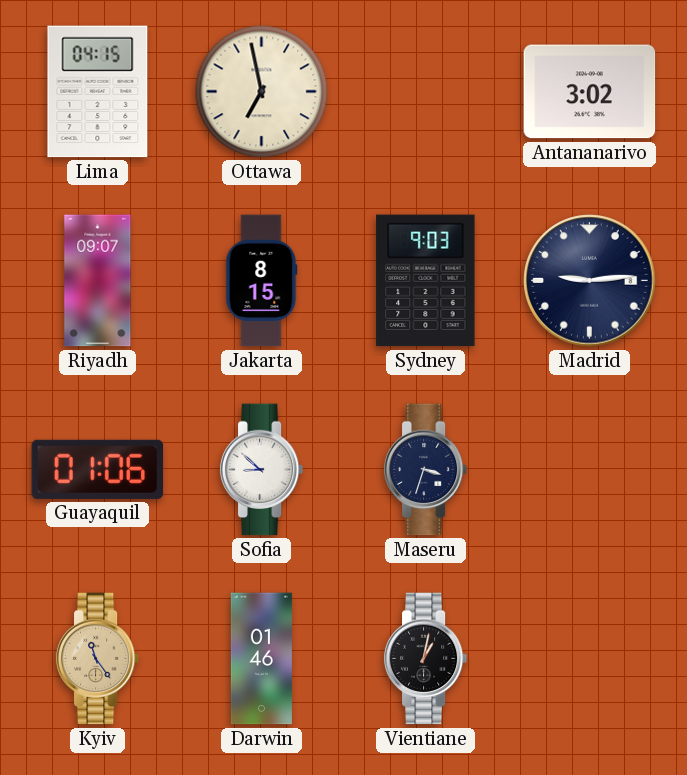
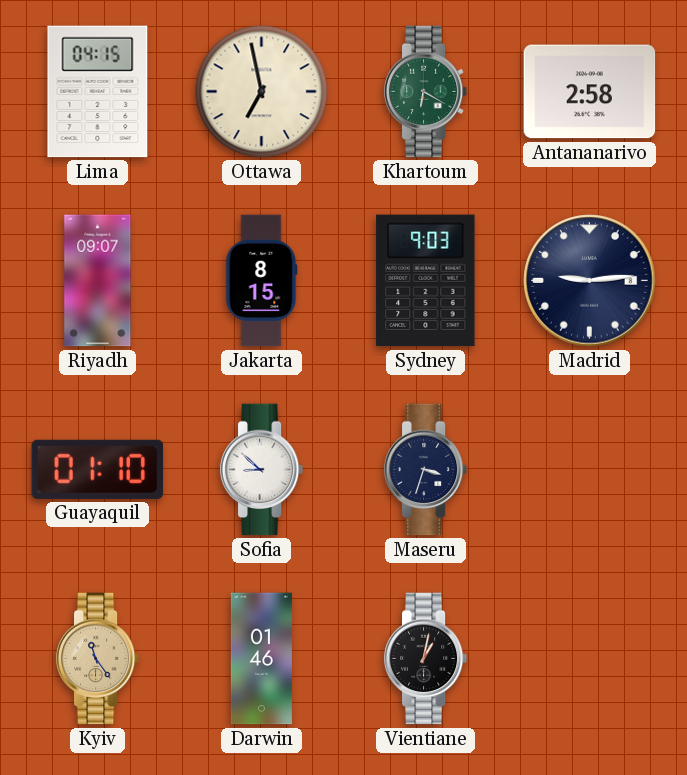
Khartoum: none -> 6:20 (426, 92)
Antananarivo: 3:02 -> 2:58 (590, 92)
Guayaquil: 01:06 -> 01:10 (98, 469)
